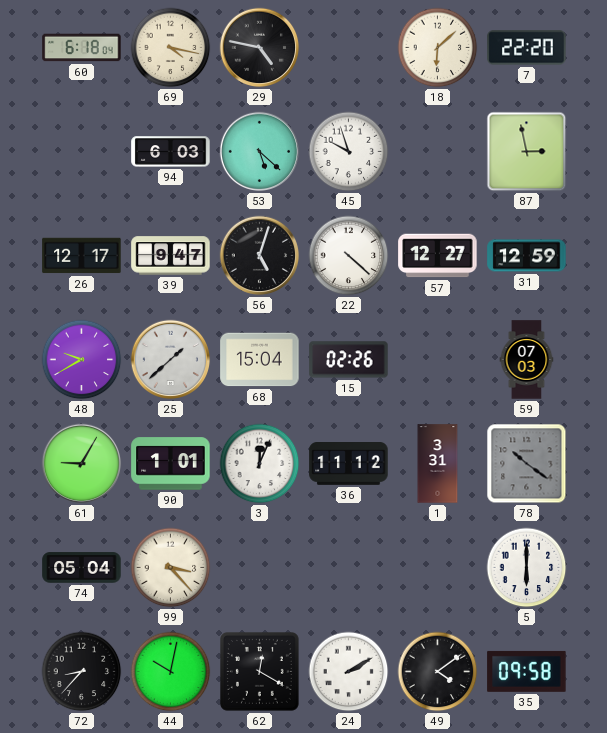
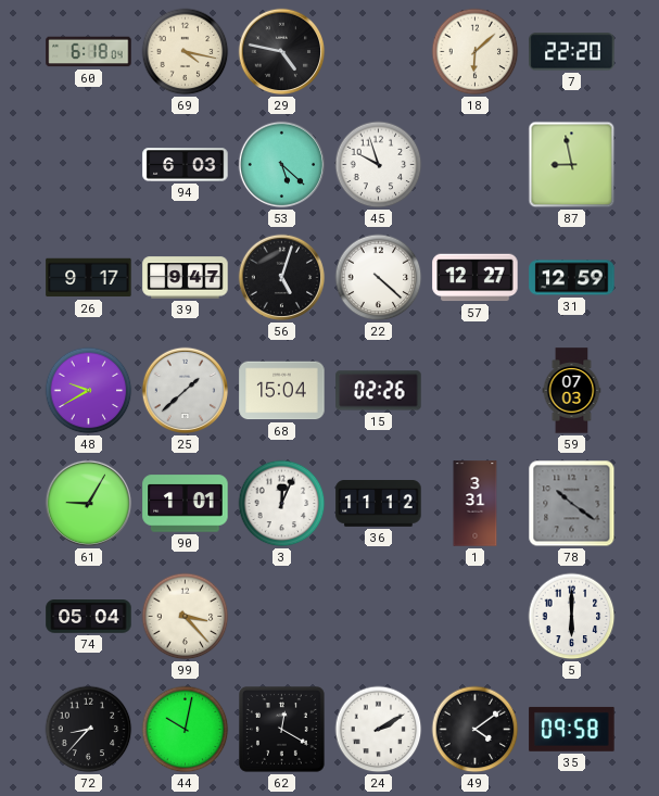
87: 2:58 -> 8:58 (572, 165)
26: 12:17 -> 9:17 (89, 278)
